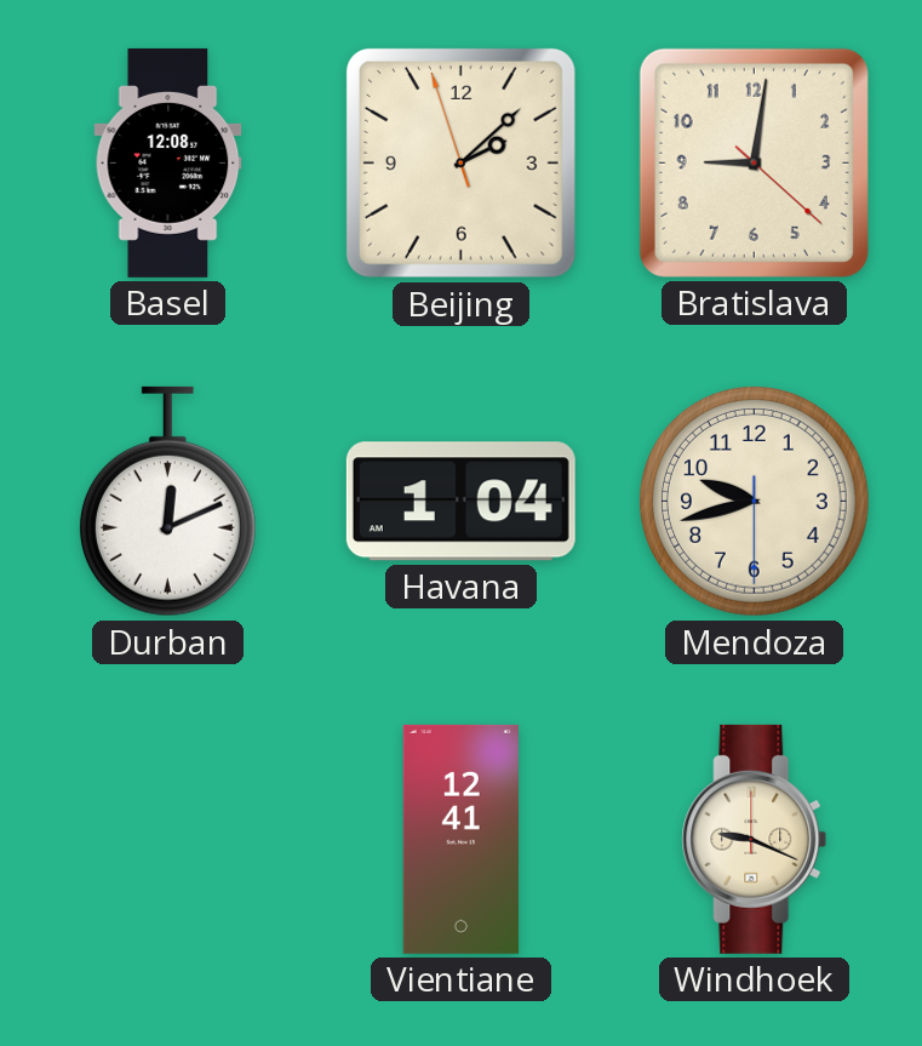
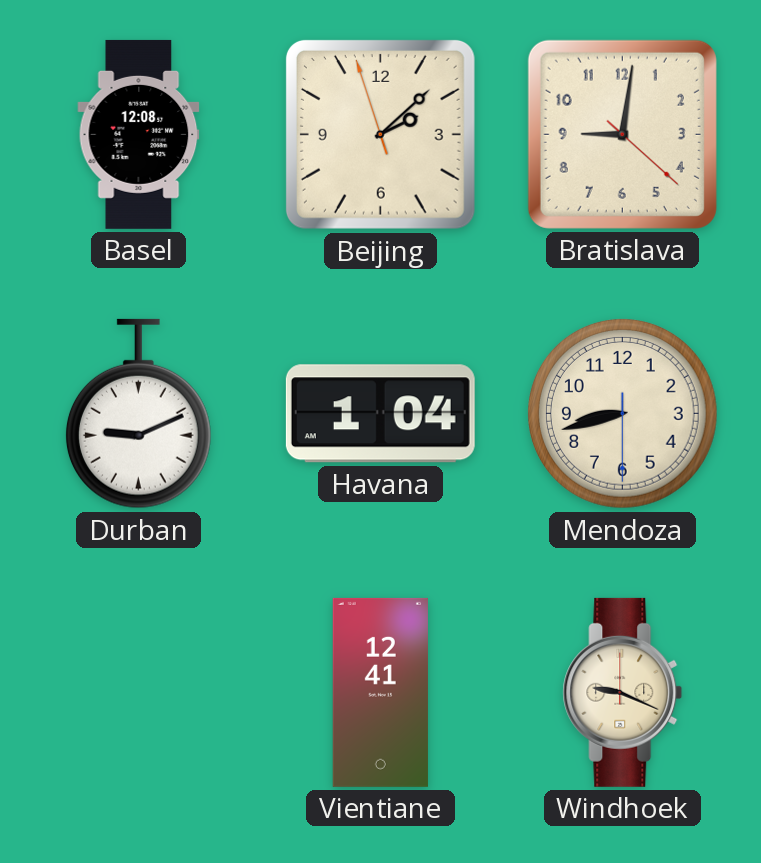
Durban: 12:11 -> 9:11 (138, 414)
Mendoza: 9:42 -> 8:42 (623, 414)
